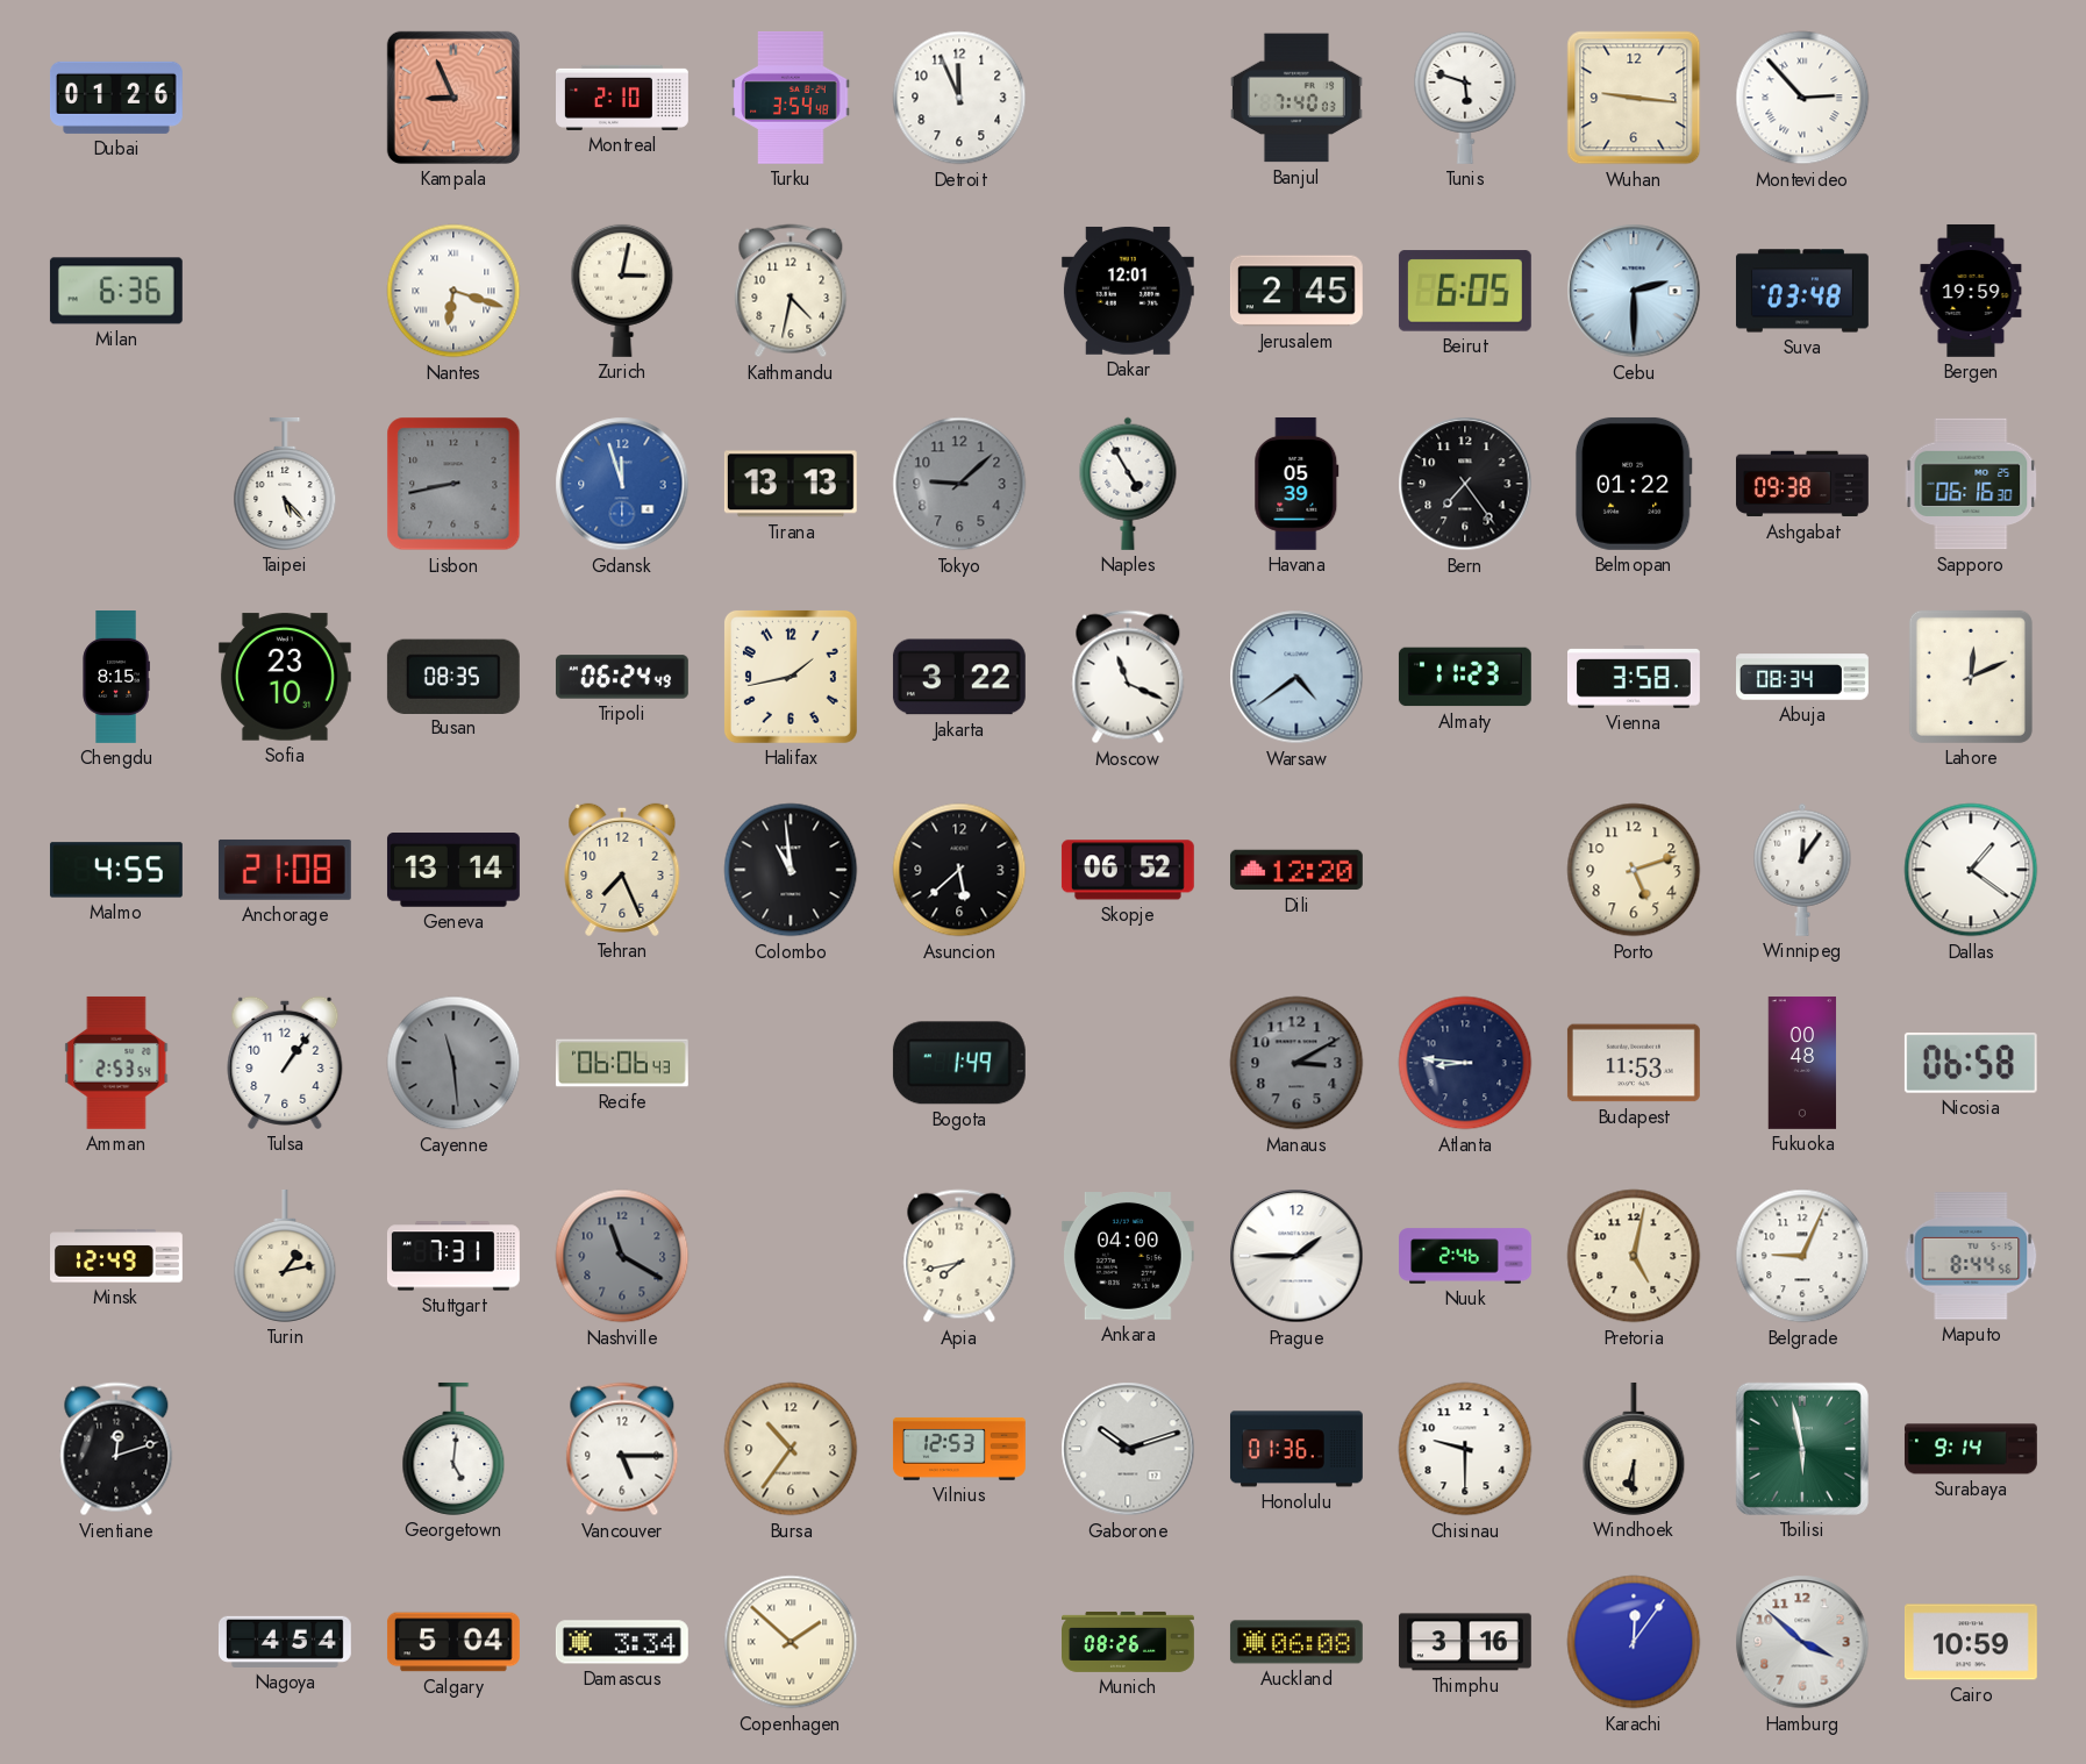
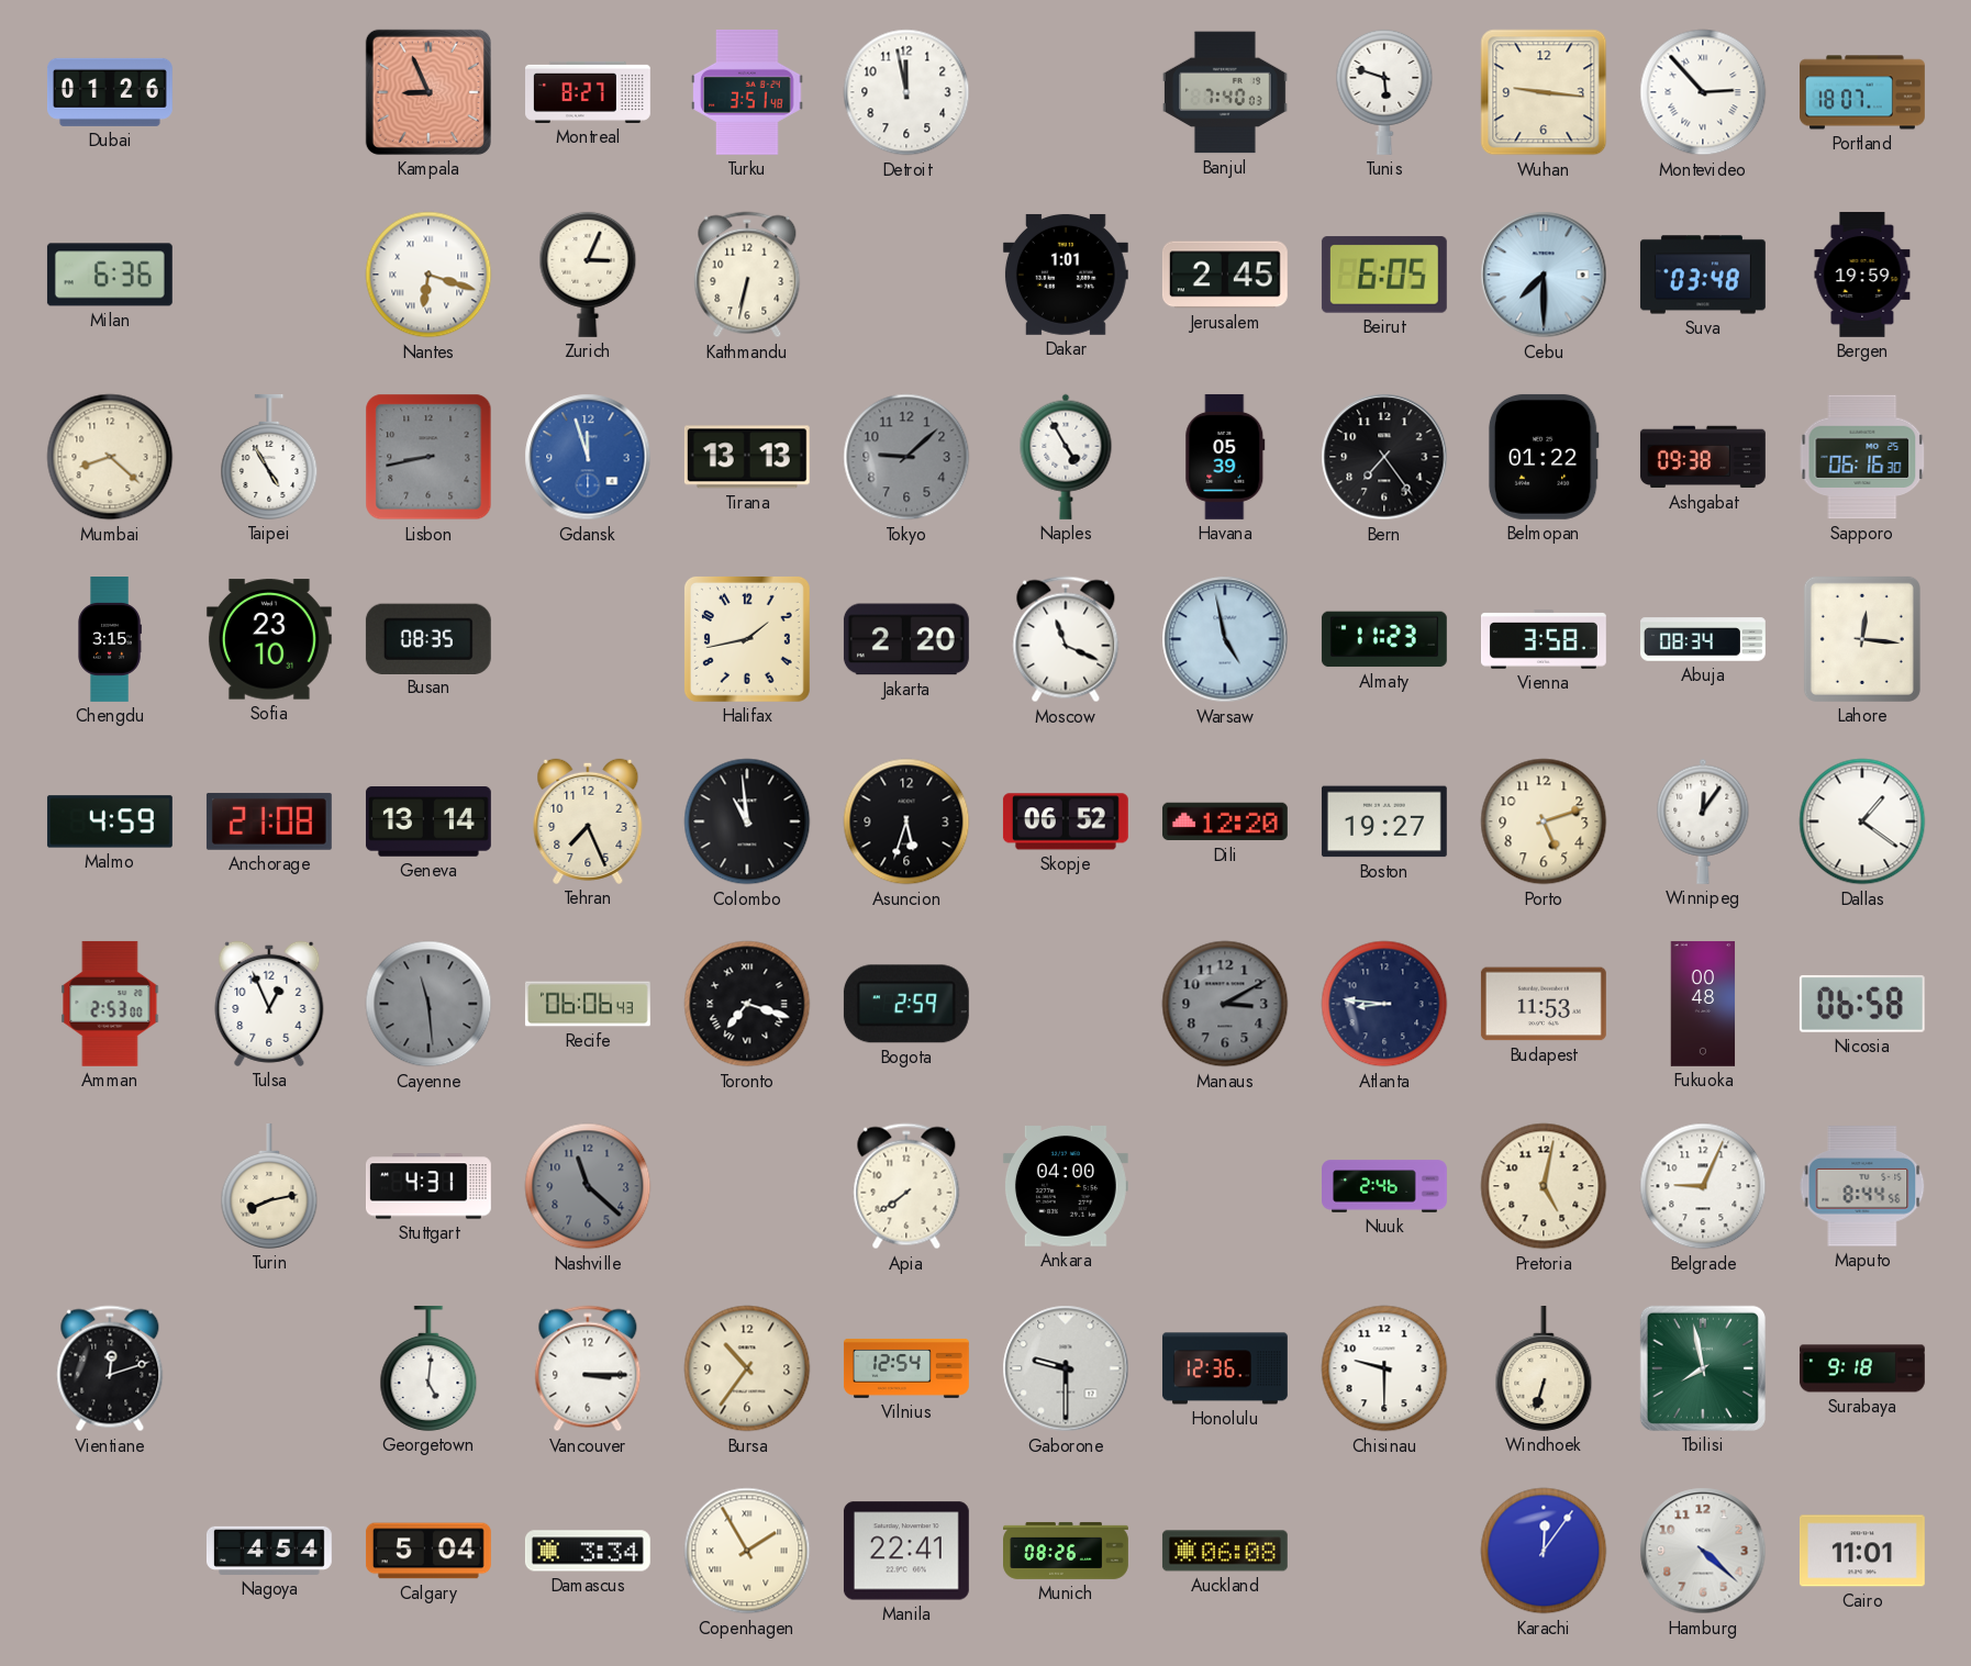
Montreal: 2:10 -> 8:27 (589, 92)
Turku: 3:54 -> 3:51 (747, 92)
Detroit: 11:56 -> 11:58 (906, 92)
Portland: none -> 18:07 (1863, 92)
Zurich: 3:02 -> 3:04 (588, 275)
Kathmandu: 4:32 -> 6:32 (747, 275)
Dakar: 12:01 -> 1:01 (1066, 275)
Cebu: 2:30 -> 7:30 (1544, 275)
Mumbai: none -> 8:22 (110, 457)
Taipei: 5:23 -> 4:55 (269, 457)
Chengdu: 8:15 -> 3:15 (110, 640)
Tripoli: 06:24 -> none (622, 677)
Jakarta: 3:22 -> 2:20 (906, 639)
Warsaw: 4:39 -> 4:58 (1225, 639)
Lahore: 12:11 -> 12:16 (1862, 639)
Malmo: 4:55 -> 4:59 (110, 821)
Asuncion: 5:38 -> 5:33 (906, 821)
Boston: none -> 19:27 (1384, 821)
Amman: 2:53:54 -> 2:53:00 (110, 1004)
Tulsa: 1:06 -> 12:56 (269, 1004)
Toronto: none -> 7:18 (747, 1004)
Bogota: 1:49 -> 2:59 (906, 1004)
Minsk: 12:49 -> none (117, 1256)
Turin: 1:13 -> 8:13 (269, 1186)
Stuttgart: 7:31 -> 4:31 (428, 1186)
Nashville: 11:20 -> 11:22 (588, 1186)
Apia: 7:43 -> 7:39 (906, 1186)
Prague: 1:45 -> none (1296, 1256)
Vancouver: 5:15 -> 3:15 (588, 1368)
Vilnius: 12:53 -> 12:54 (906, 1368)
Gaborone: 10:12 -> 9:30 (1066, 1368)
Honolulu: 01:36 -> 12:36 (1225, 1368)
Windhoek: 6:30 -> 6:33 (1544, 1368)
Tbilisi: 5:58 -> 7:58 (1703, 1368)
Surabaya: 9:14 -> 9:18 (1862, 1368)
Copenhagen: 1:52 -> 1:55 (747, 1551)
Manila: none -> 22:41 (906, 1551)
Thimphu: 3:16 -> none (1465, 1642)
Hamburg: 3:52 -> 4:22 (1703, 1551)
Cairo: 10:59 -> 11:01 (1862, 1551)
